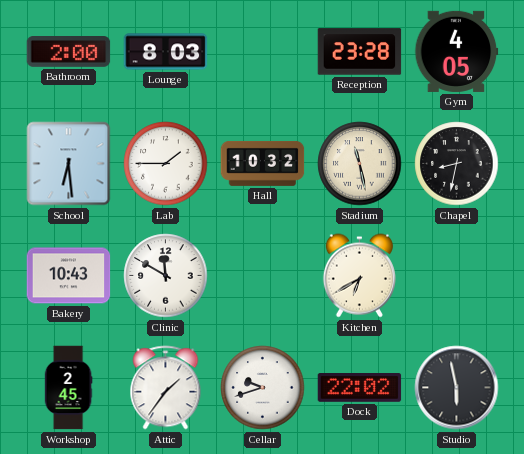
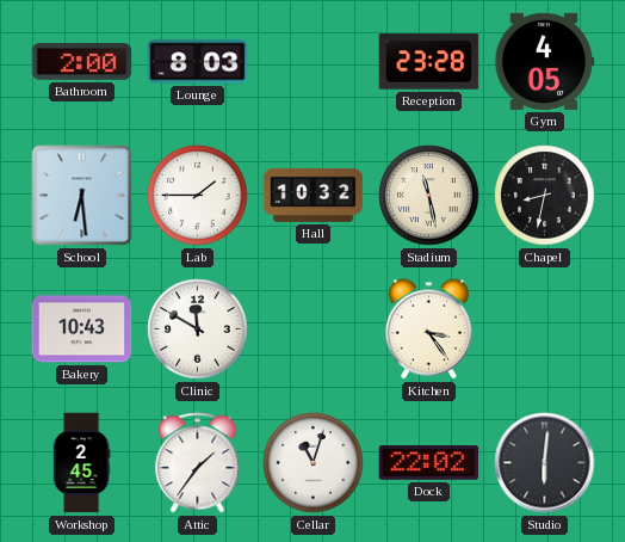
Kitchen: 6:40 -> 3:24 (428, 329)
Cellar: 9:42 -> 11:03 (314, 463)
Studio: 5:58 -> 6:01 (545, 463)
